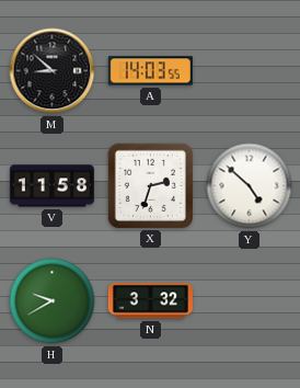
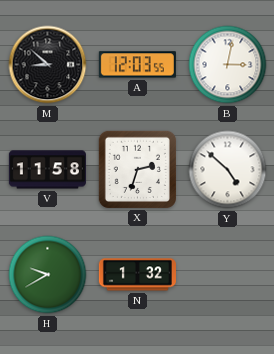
A: 14:03 -> 12:03 (137, 65)
B: none -> 3:02 (228, 65)
N: 3:32 -> 1:32 (137, 275)
